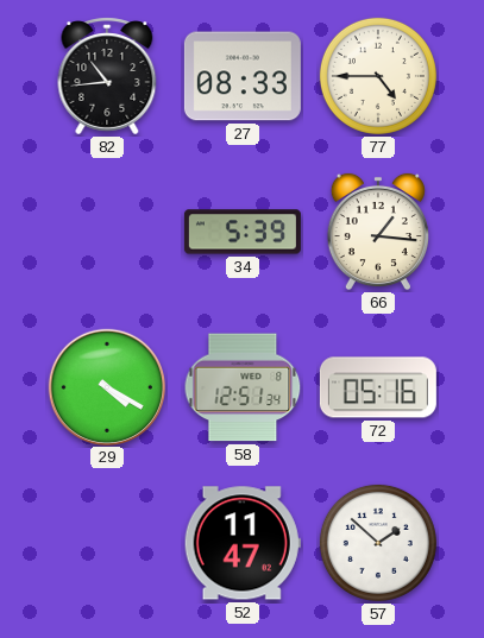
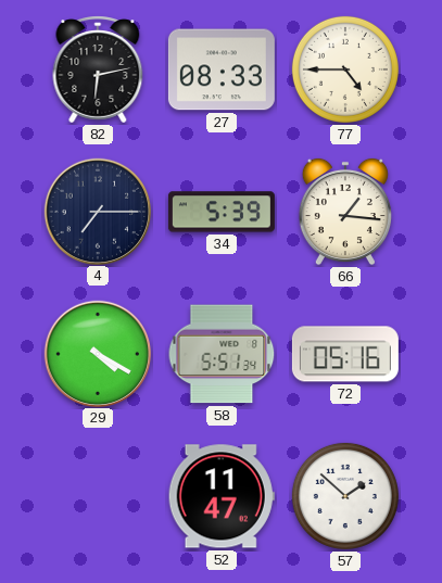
82: 10:44 -> 6:13 (98, 69)
4: none -> 7:15 (97, 211)
58: 12:51 -> 5:51 (222, 354)
